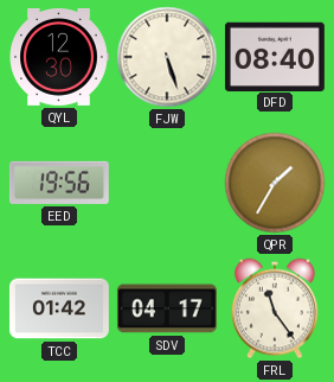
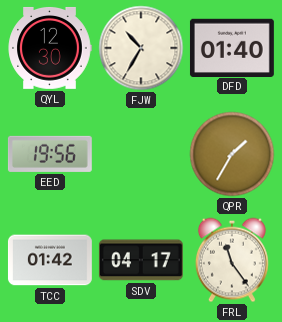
FJW: 5:27 -> 10:35 (141, 48)
DFD: 08:40 -> 01:40 (232, 47)
